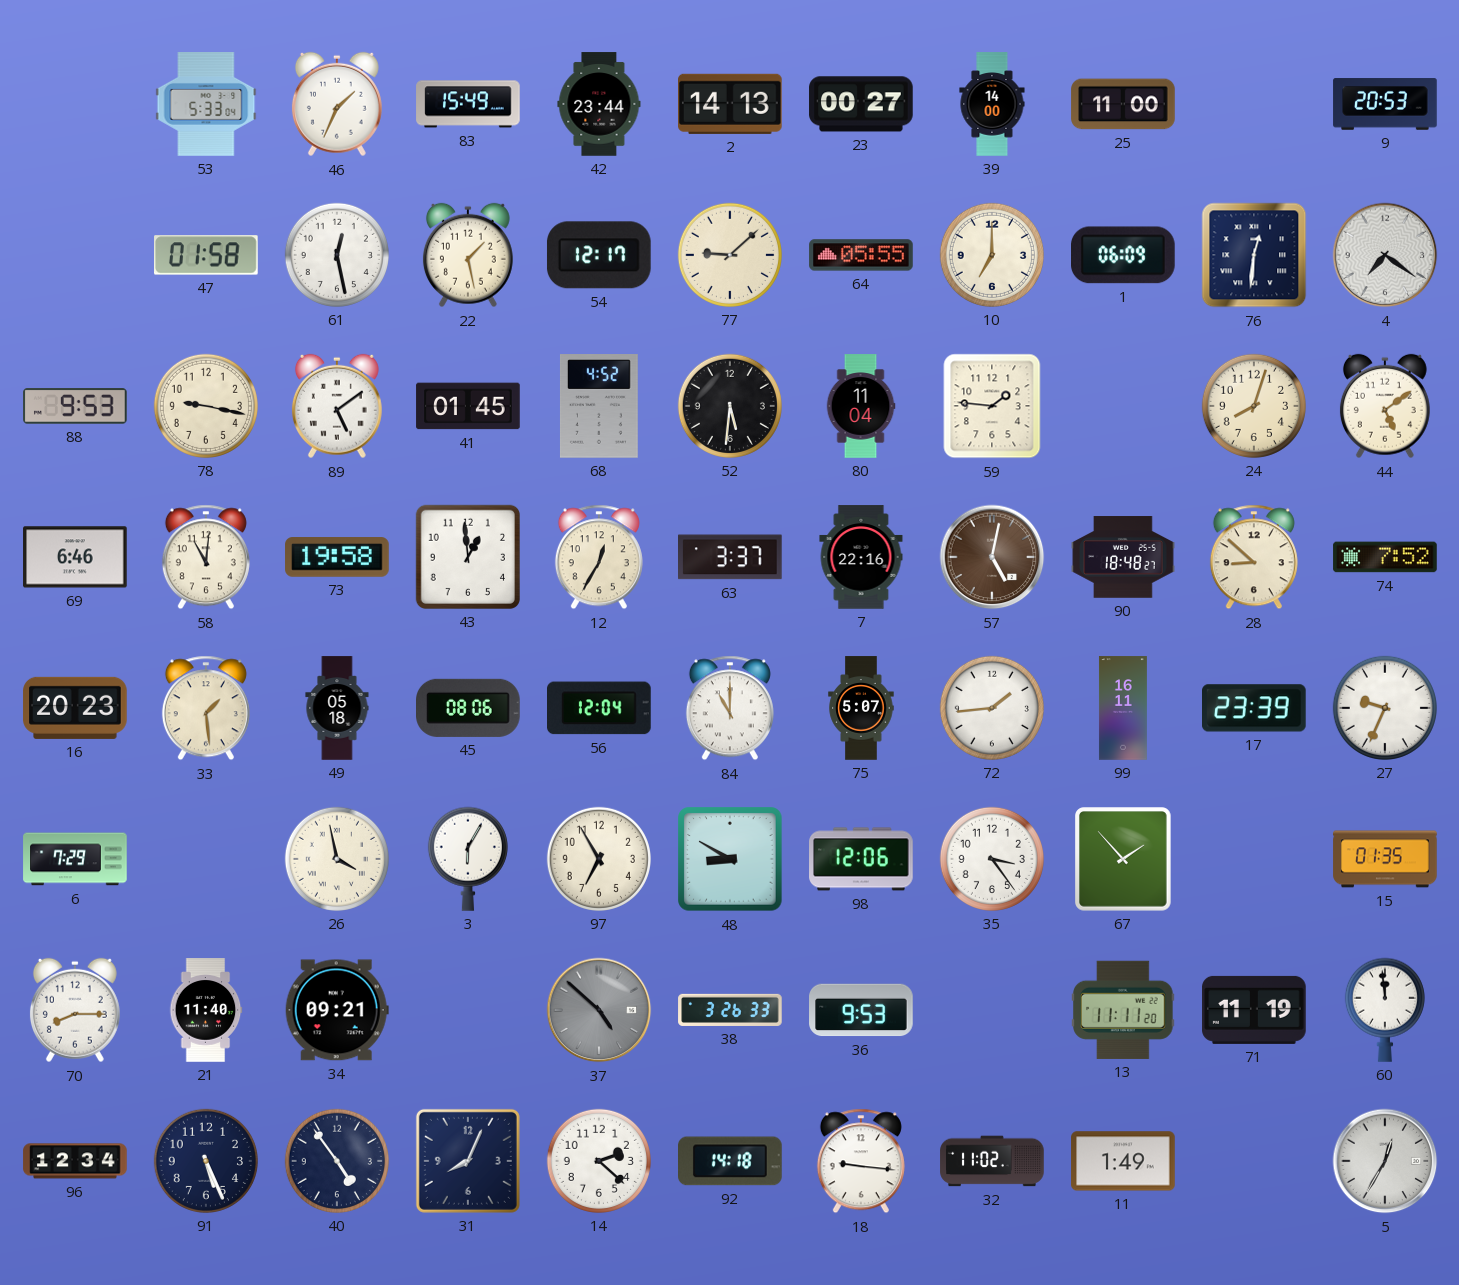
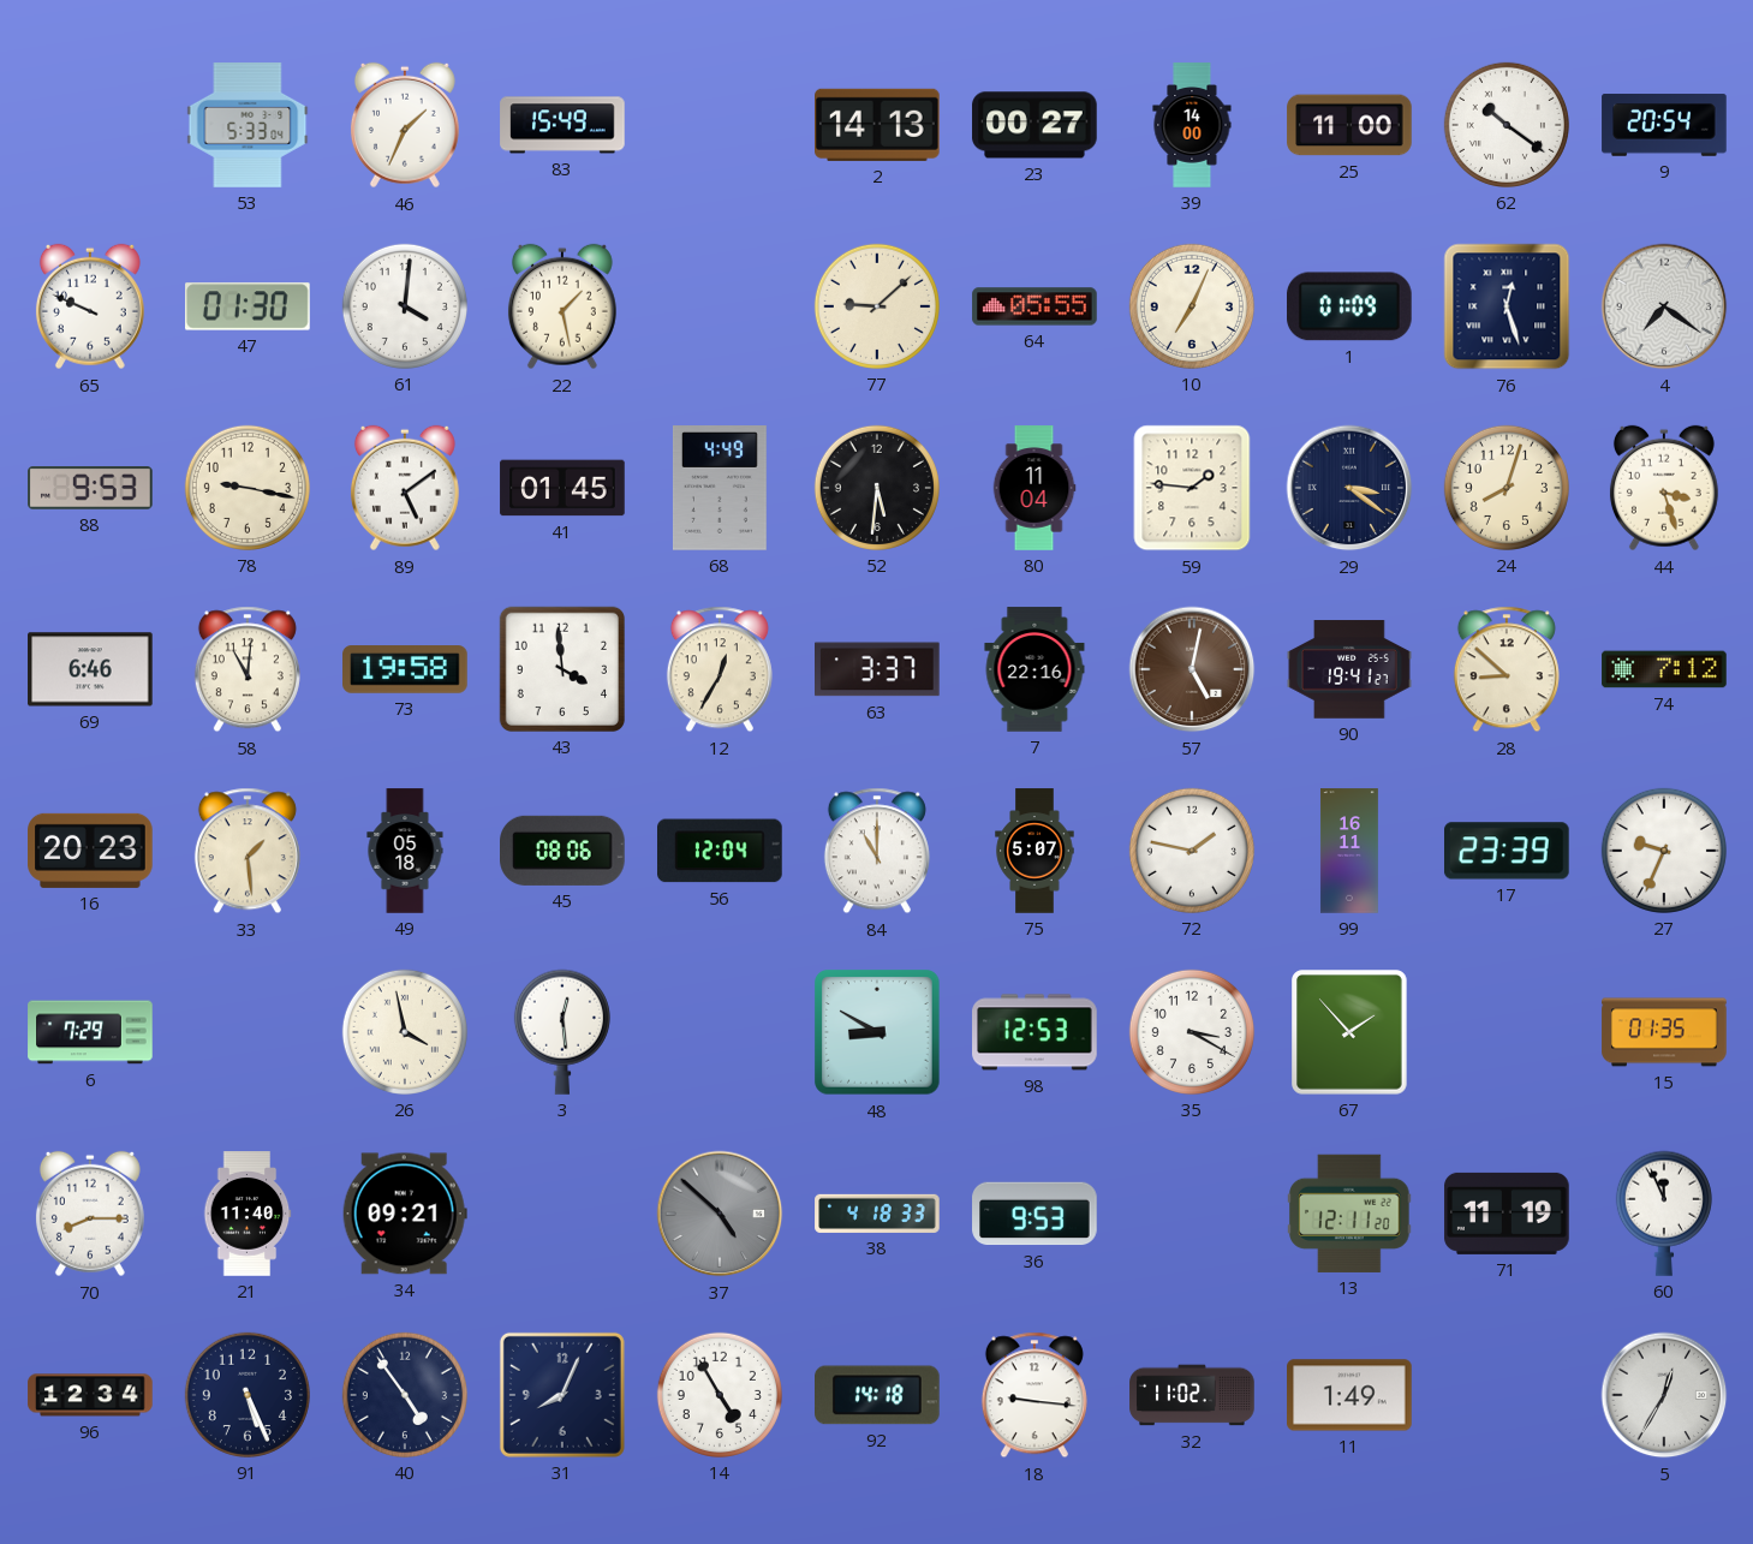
42: 23:44 -> none (599, 104)
62: none -> 10:21 (1507, 125)
9: 20:53 -> 20:54 (1664, 125)
65: none -> 9:49 (90, 306)
47: 01:58 -> 01:30 (249, 306)
61: 12:28 -> 4:01 (405, 306)
54: 12:17 -> none (599, 255)
10: 7:00 -> 7:04 (1192, 306)
1: 06:09 -> 01:09 (1350, 306)
76: 12:31 -> 12:27 (1507, 306)
68: 4:52 -> 4:49 (720, 488)
29: none -> 3:21 (1349, 488)
44: 5:09 -> 3:27 (1664, 488)
43: 12:59 -> 3:59 (562, 669)
90: 18:48 -> 19:41 (1349, 669)
74: 7:52 -> 7:12 (1664, 669)
72: 1:44 -> 1:47 (1192, 851)
3: 6:05 -> 12:29 (562, 1032)
97: 6:55 -> none (599, 859)
98: 12:06 -> 12:53 (1034, 1032)
35: 3:24 -> 3:20 (1192, 1032)
38: 3:26 -> 4:18 (877, 1214)
13: 11:11 -> 12:11 (1349, 1214)
60: 11:59 -> 11:56 (1664, 1214)
14: 2:22 -> 4:55 (720, 1395)
